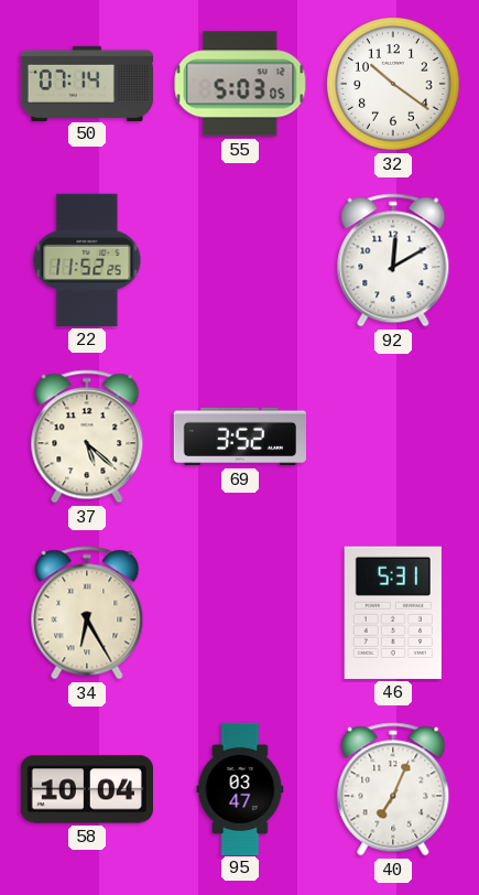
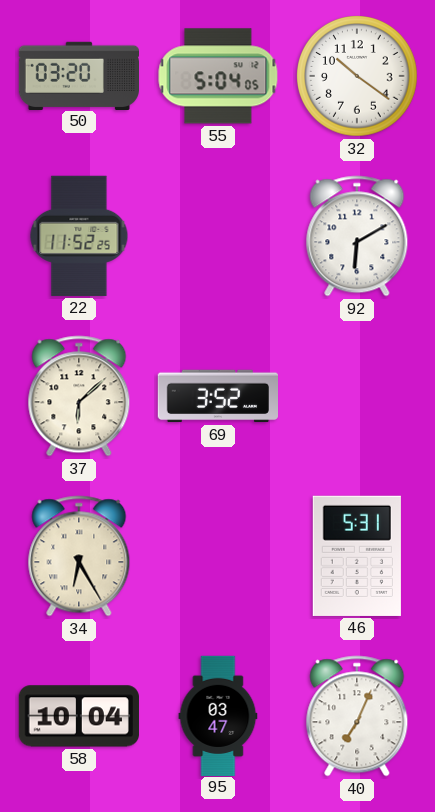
50: 07:14 -> 03:20 (78, 75)
55: 5:03 -> 5:04 (218, 76)
92: 12:10 -> 6:10 (357, 236)
37: 5:22 -> 6:08 (79, 396)
